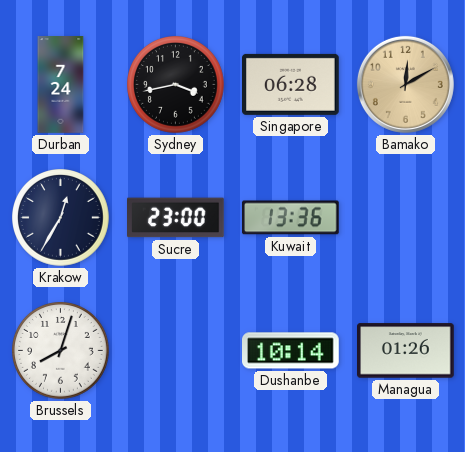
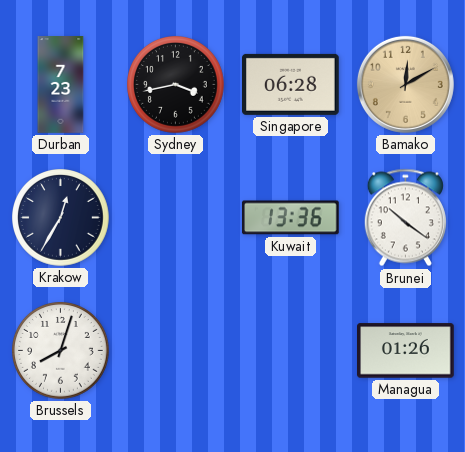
Durban: 7:24 -> 7:23 (61, 85)
Sucre: 23:00 -> none (176, 218)
Brunei: none -> 10:21 (405, 218)
Dushanbe: 10:14 -> none (291, 351)
